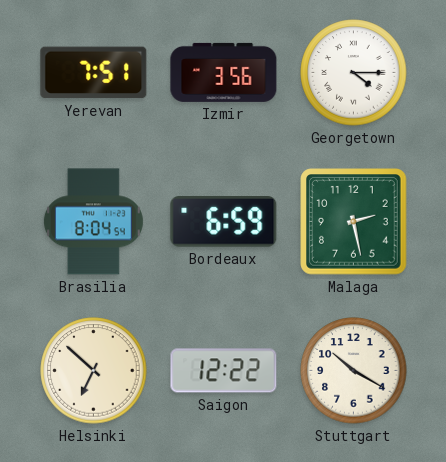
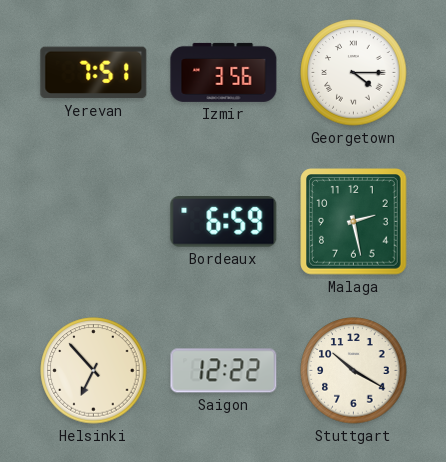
Brasilia: 8:04 -> none (93, 222)
Helsinki: 6:52 -> 6:53 (94, 371)
